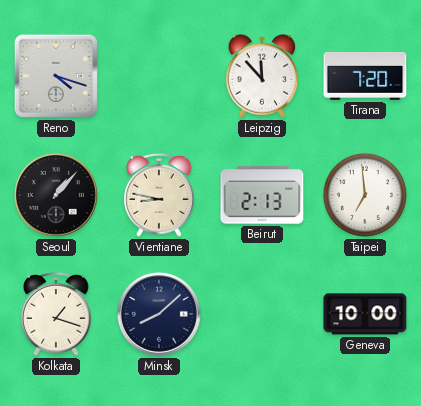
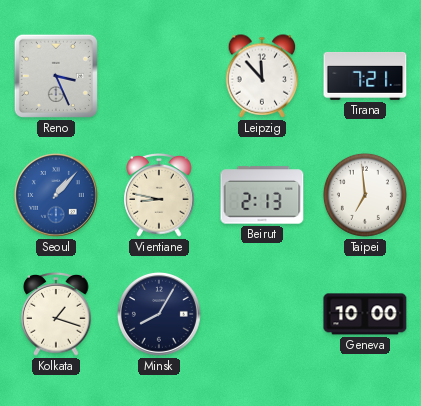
Reno: 4:18 -> 3:26 (56, 76)
Tirana: 7:20 -> 7:21 (365, 76)
Seoul dial: black -> blue (56, 195)
Minsk: 8:08 -> 8:05 (159, 314)
